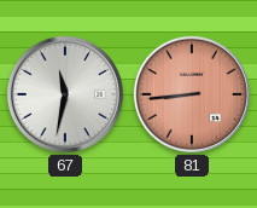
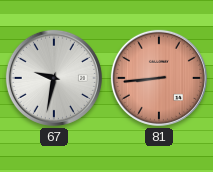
67: 11:32 -> 9:32 (54, 78)
